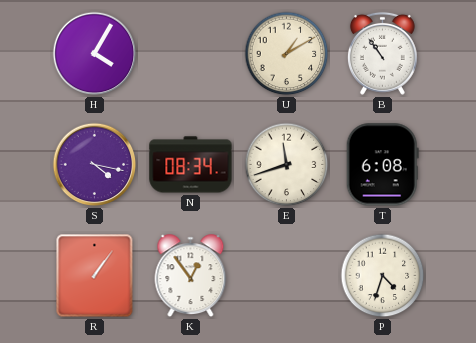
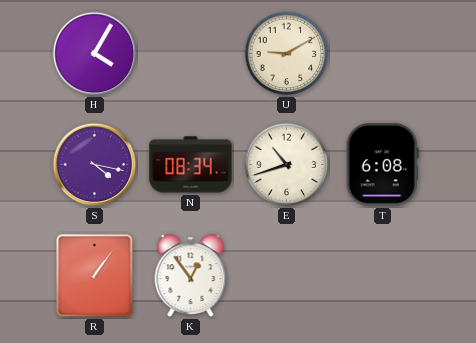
U: 1:10 -> 9:10 (287, 54)
B: 10:54 -> none (382, 53)
E: 11:42 -> 10:42 (287, 165)
P: 4:33 -> none (383, 276)
